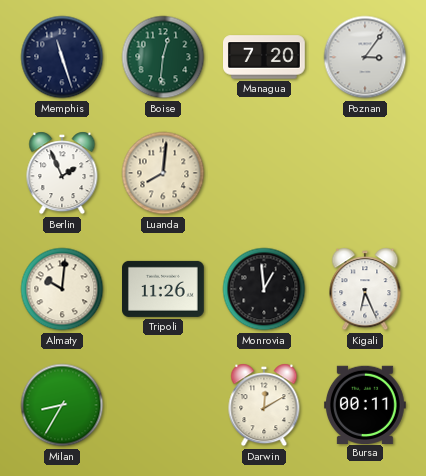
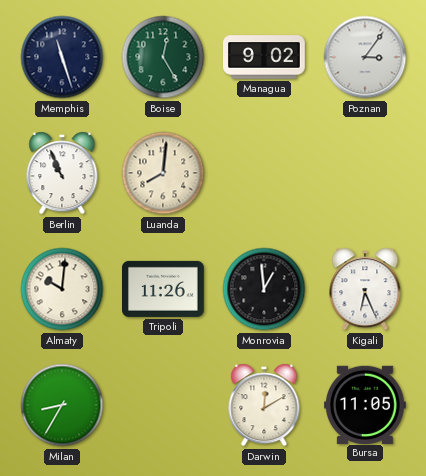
Boise: 12:31 -> 12:25 (163, 57)
Managua: 7:20 -> 9:02 (265, 57)
Berlin: 1:56 -> 10:56 (62, 173)
Bursa: 00:11 -> 11:05 (365, 404)
